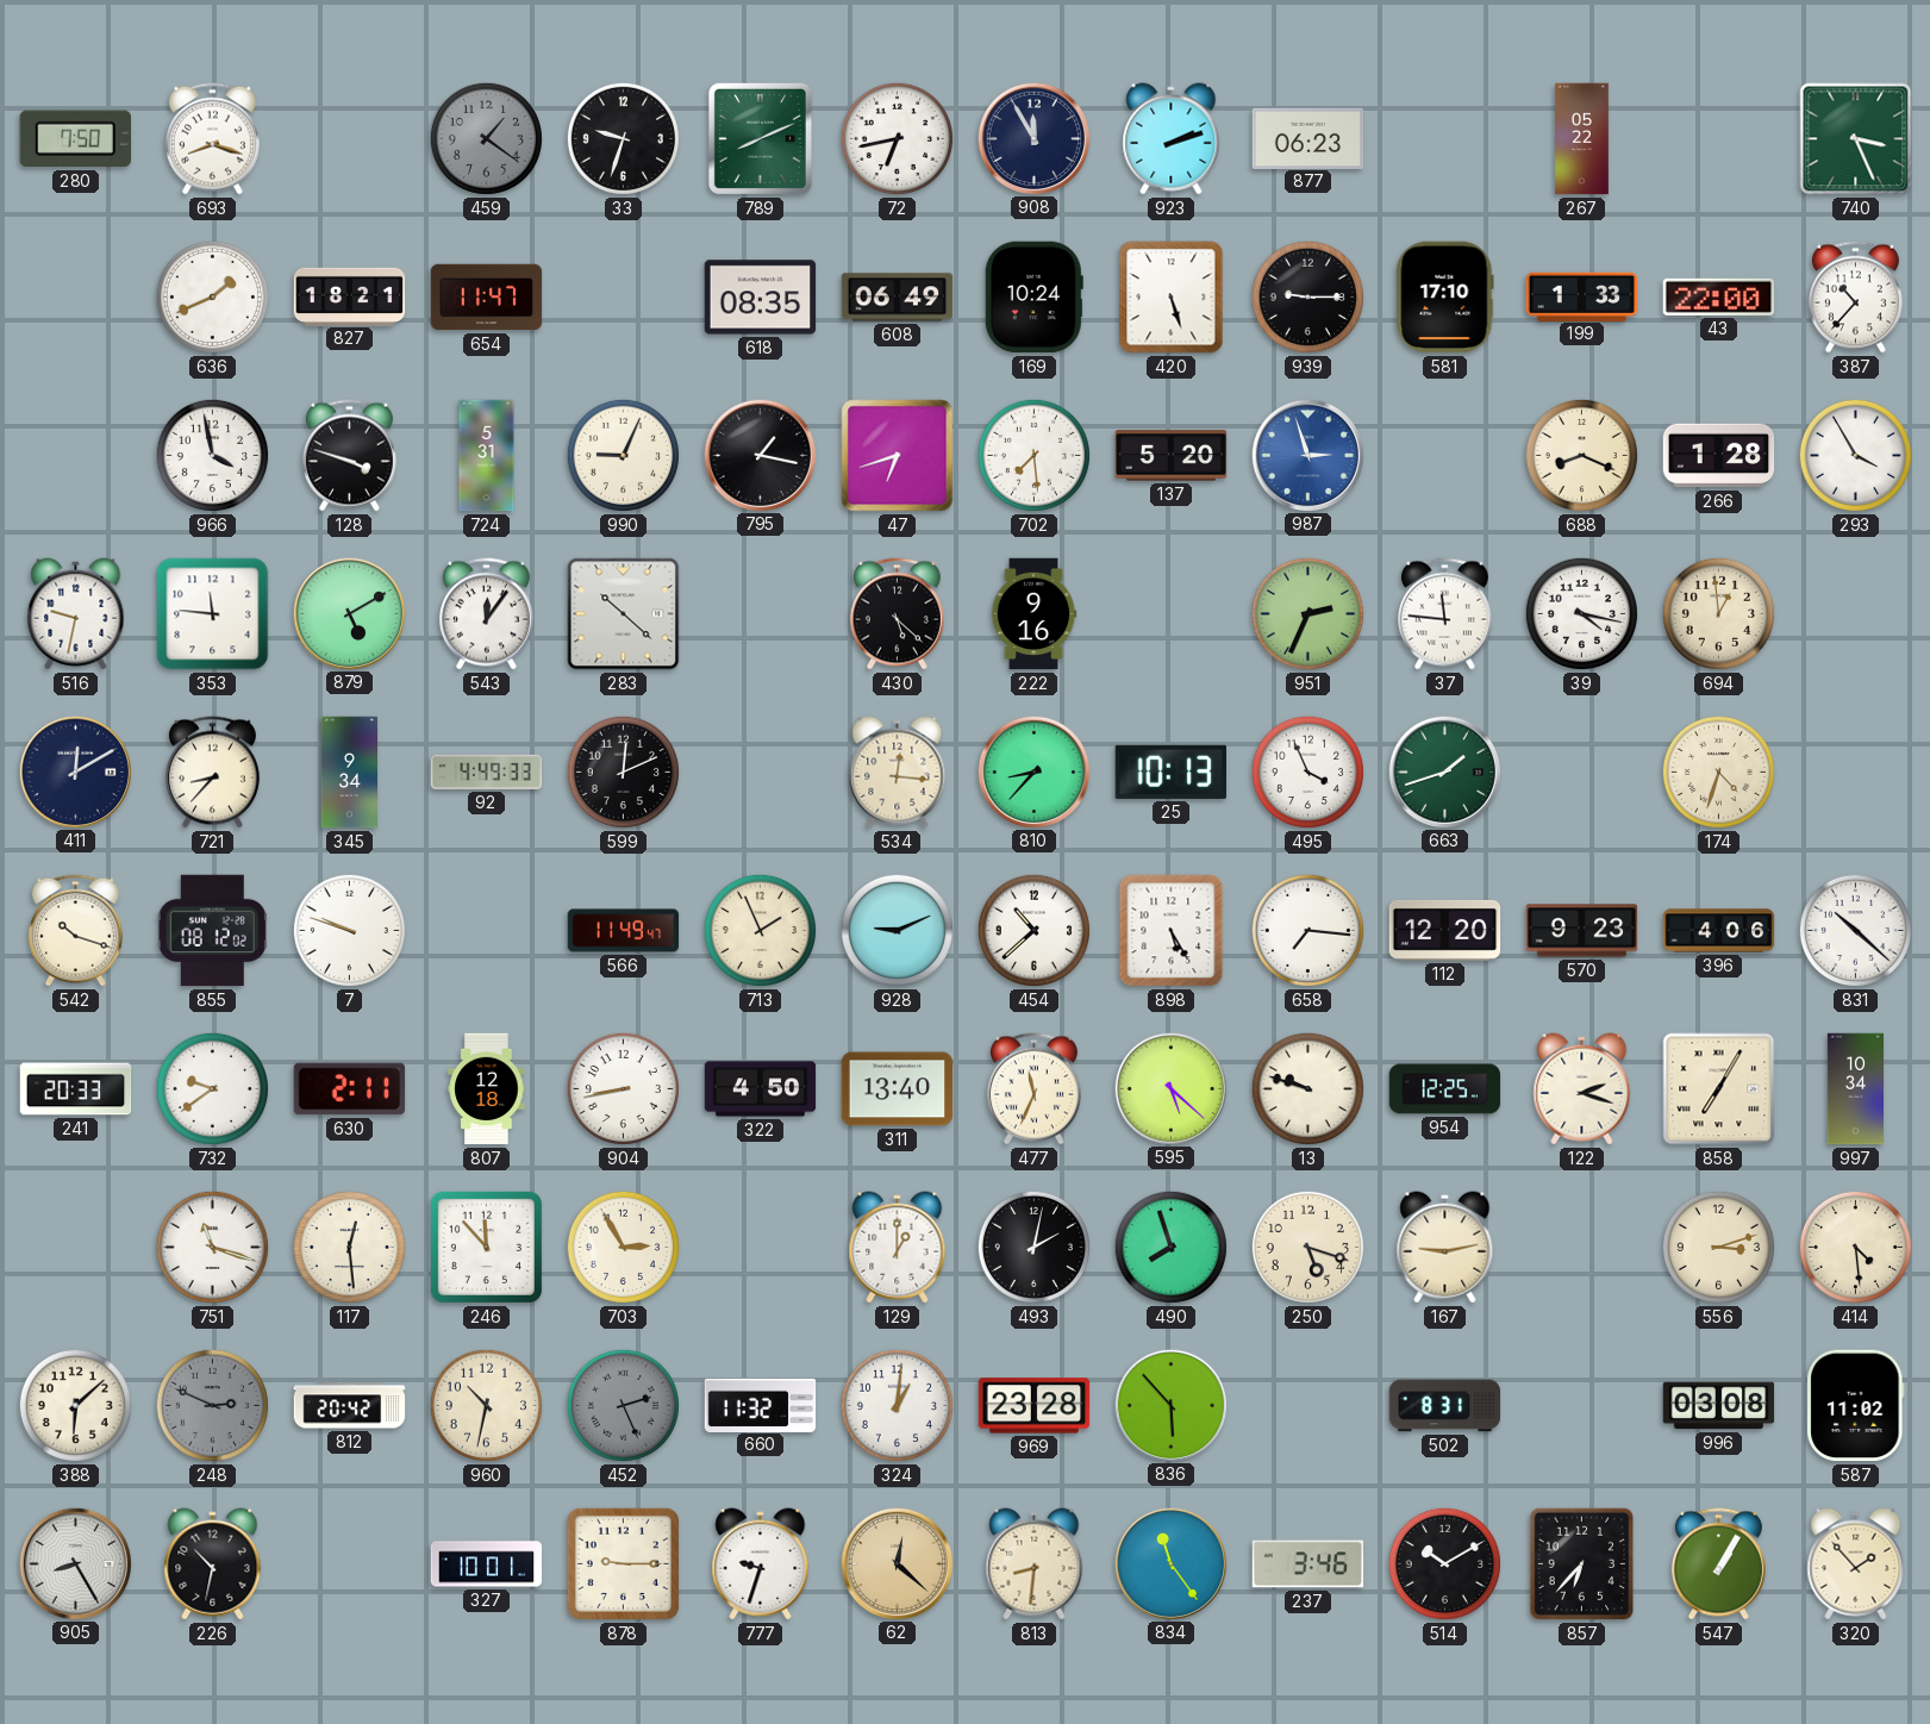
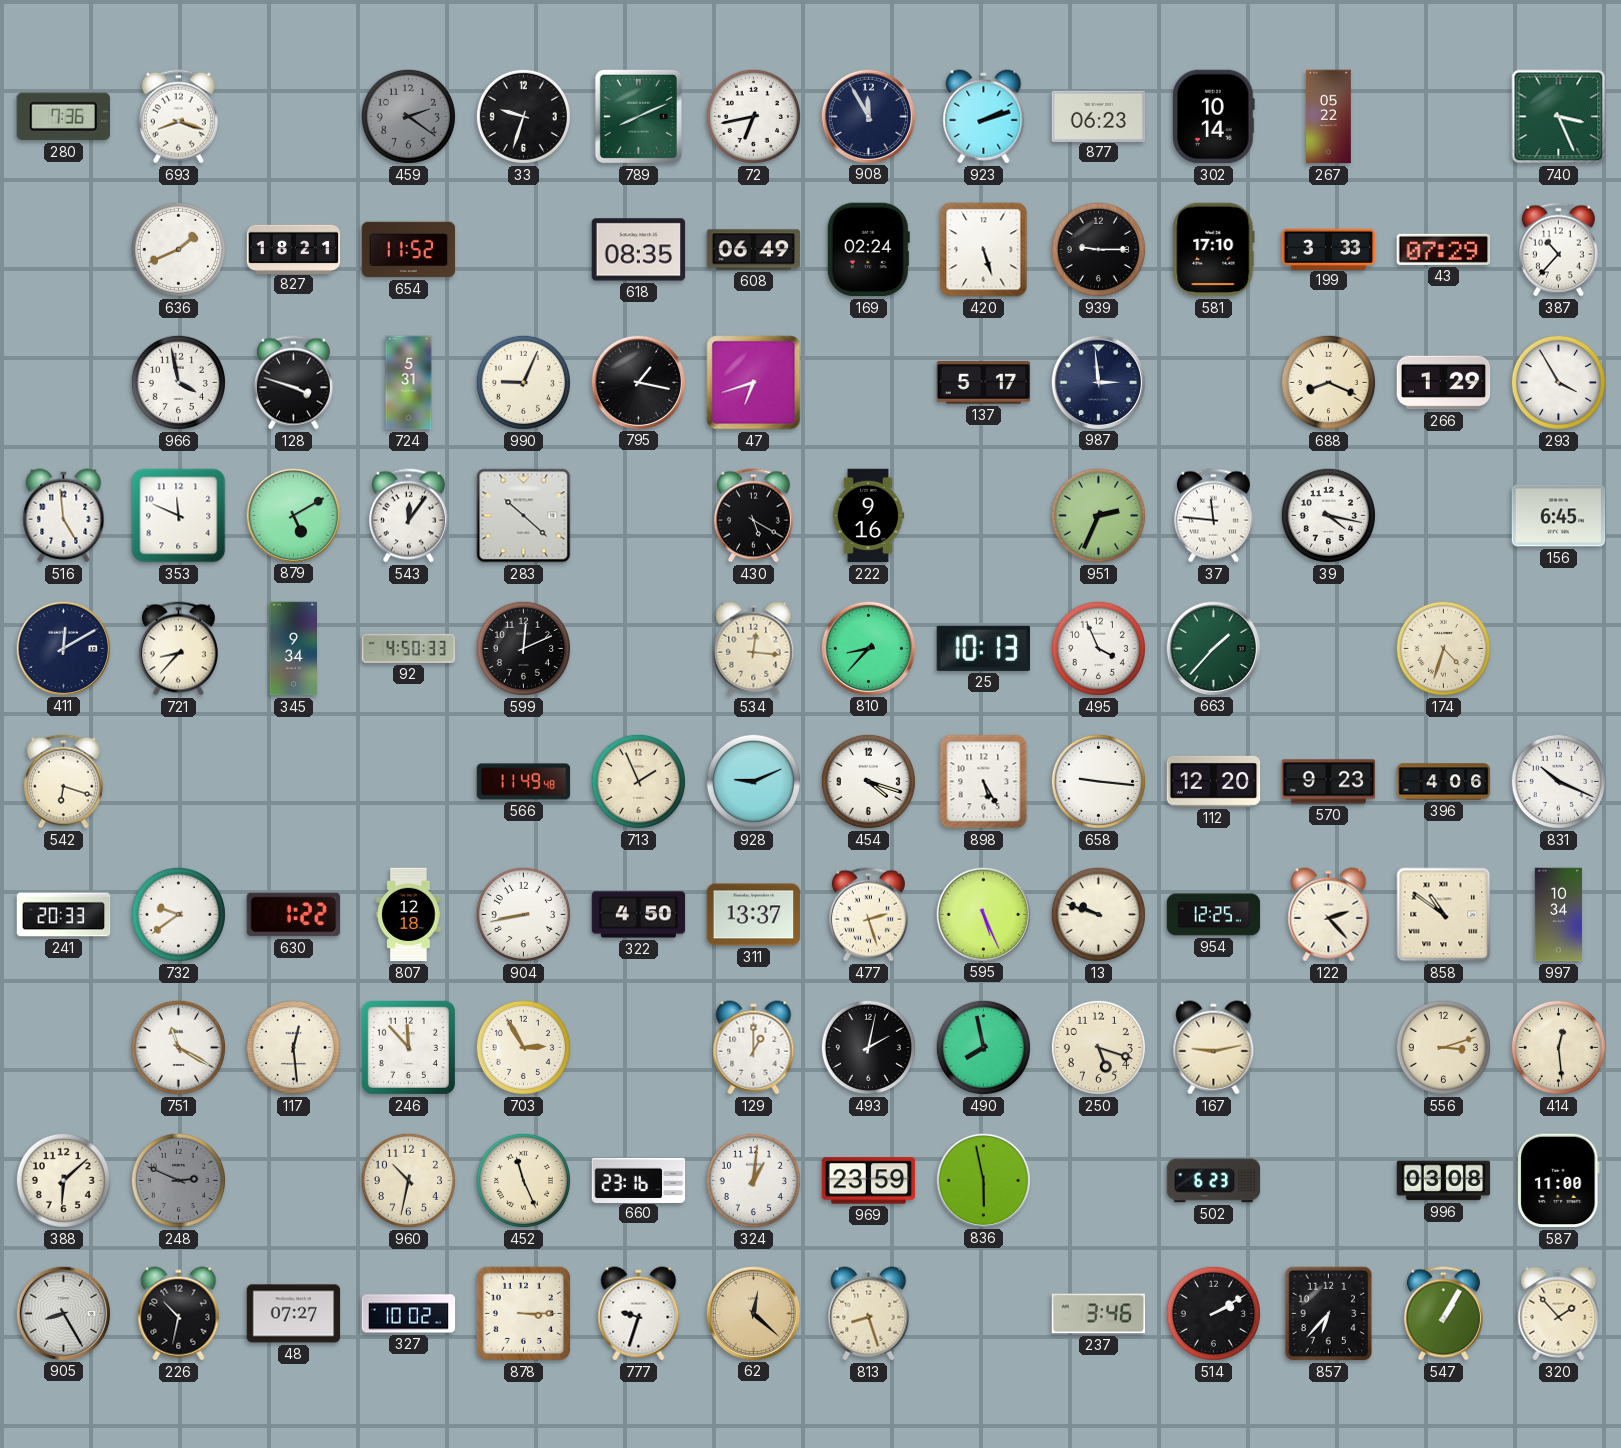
280: 7:50 -> 7:36 (63, 117)
459: 1:21 -> 2:21 (408, 116)
302: none -> 10:14 (1214, 117)
654: 11:47 -> 11:52 (409, 250)
169: 10:24 -> 02:24 (868, 250)
199: 1:33 -> 3:33 (1329, 249)
43: 22:00 -> 07:29 (1444, 249)
702: 7:29 -> none (1033, 455)
137: 5:20 -> 5:17 (984, 383)
987: 2:57 -> 2:59 (1098, 382)
987 dial: blue -> navy (1098, 382)
266: 1:28 -> 1:29 (1444, 383)
516: 9:32 -> 4:59 (64, 516)
353: 11:46 -> 11:49 (179, 516)
430: 5:22 -> 5:20 (753, 516)
694: 12:59 -> none (1718, 613)
156: none -> 6:45 (1559, 516)
92: 4:49 -> 4:50 (409, 648)
663: 1:42 -> 1:37 (1213, 648)
542: 10:18 -> 6:18 (63, 782)
855: 08:12 -> none (212, 931)
7: 9:48 -> none (349, 930)
566: 11:49:47 -> 11:49:48 (524, 782)
454: 10:38 -> 4:18 (868, 781)
658: 7:16 -> 9:16 (1098, 781)
831: 10:22 -> 10:19 (1558, 781)
630: 2:11 -> 1:22 (294, 915)
311: 13:40 -> 13:37 (754, 915)
477: 11:34 -> 2:27 (868, 915)
595: 5:22 -> 5:26 (983, 914)
122: 2:18 -> 2:23 (1329, 915)
858: 7:05 -> 10:51 (1444, 915)
751: 11:18 -> 11:20 (178, 1047)
490: 7:57 -> 7:58 (983, 1047)
414: 4:29 -> 12:29 (1558, 1047)
812: 20:42 -> none (350, 1406)
452: 2:26 -> 11:26 (523, 1180)
452 dial: grey -> cream (523, 1180)
660: 11:32 -> 23:16 (639, 1180)
969: 23:28 -> 23:59 (869, 1181)
836: 5:53 -> 5:58 (983, 1180)
502: 8:31 -> 6:23 (1214, 1181)
587: 11:02 -> 11:00 (1559, 1181)
48: none -> 07:27 (294, 1314)
327: 10:01 -> 10:02 (409, 1314)
878: 9:15 -> 3:15 (523, 1313)
813: 8:31 -> 8:27 (869, 1314)
834: 11:24 -> none (1170, 1563)
514: 10:10 -> 2:10 (1213, 1313)
